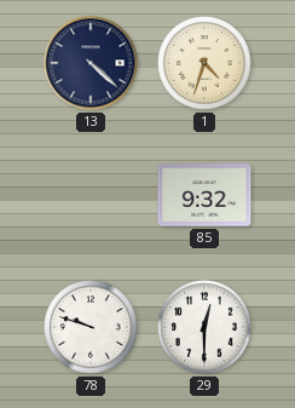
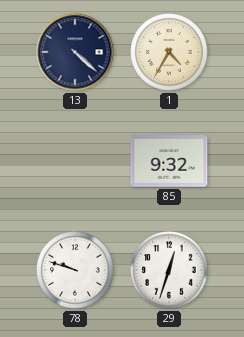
1: 4:33 -> 4:35 (169, 52)
29: 12:30 -> 12:33 (169, 270)
